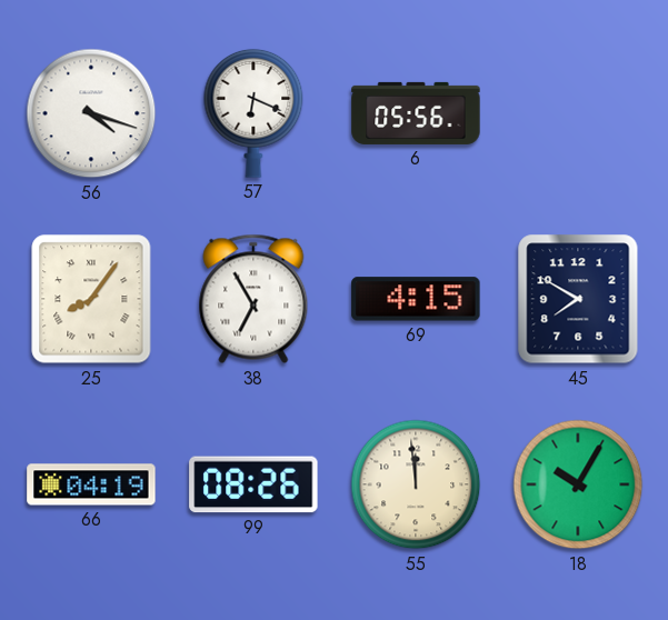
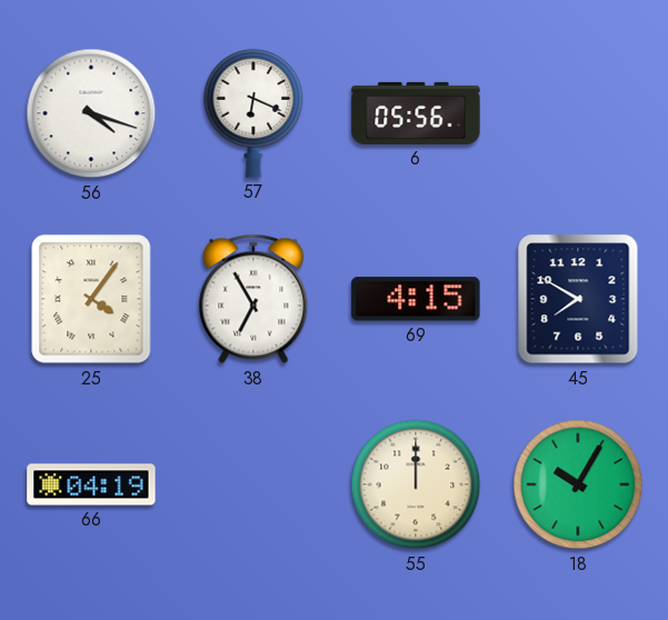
25: 8:06 -> 4:06 (91, 299)
99: 08:26 -> none (253, 484)
55: 11:59 -> 12:00 (416, 484)
